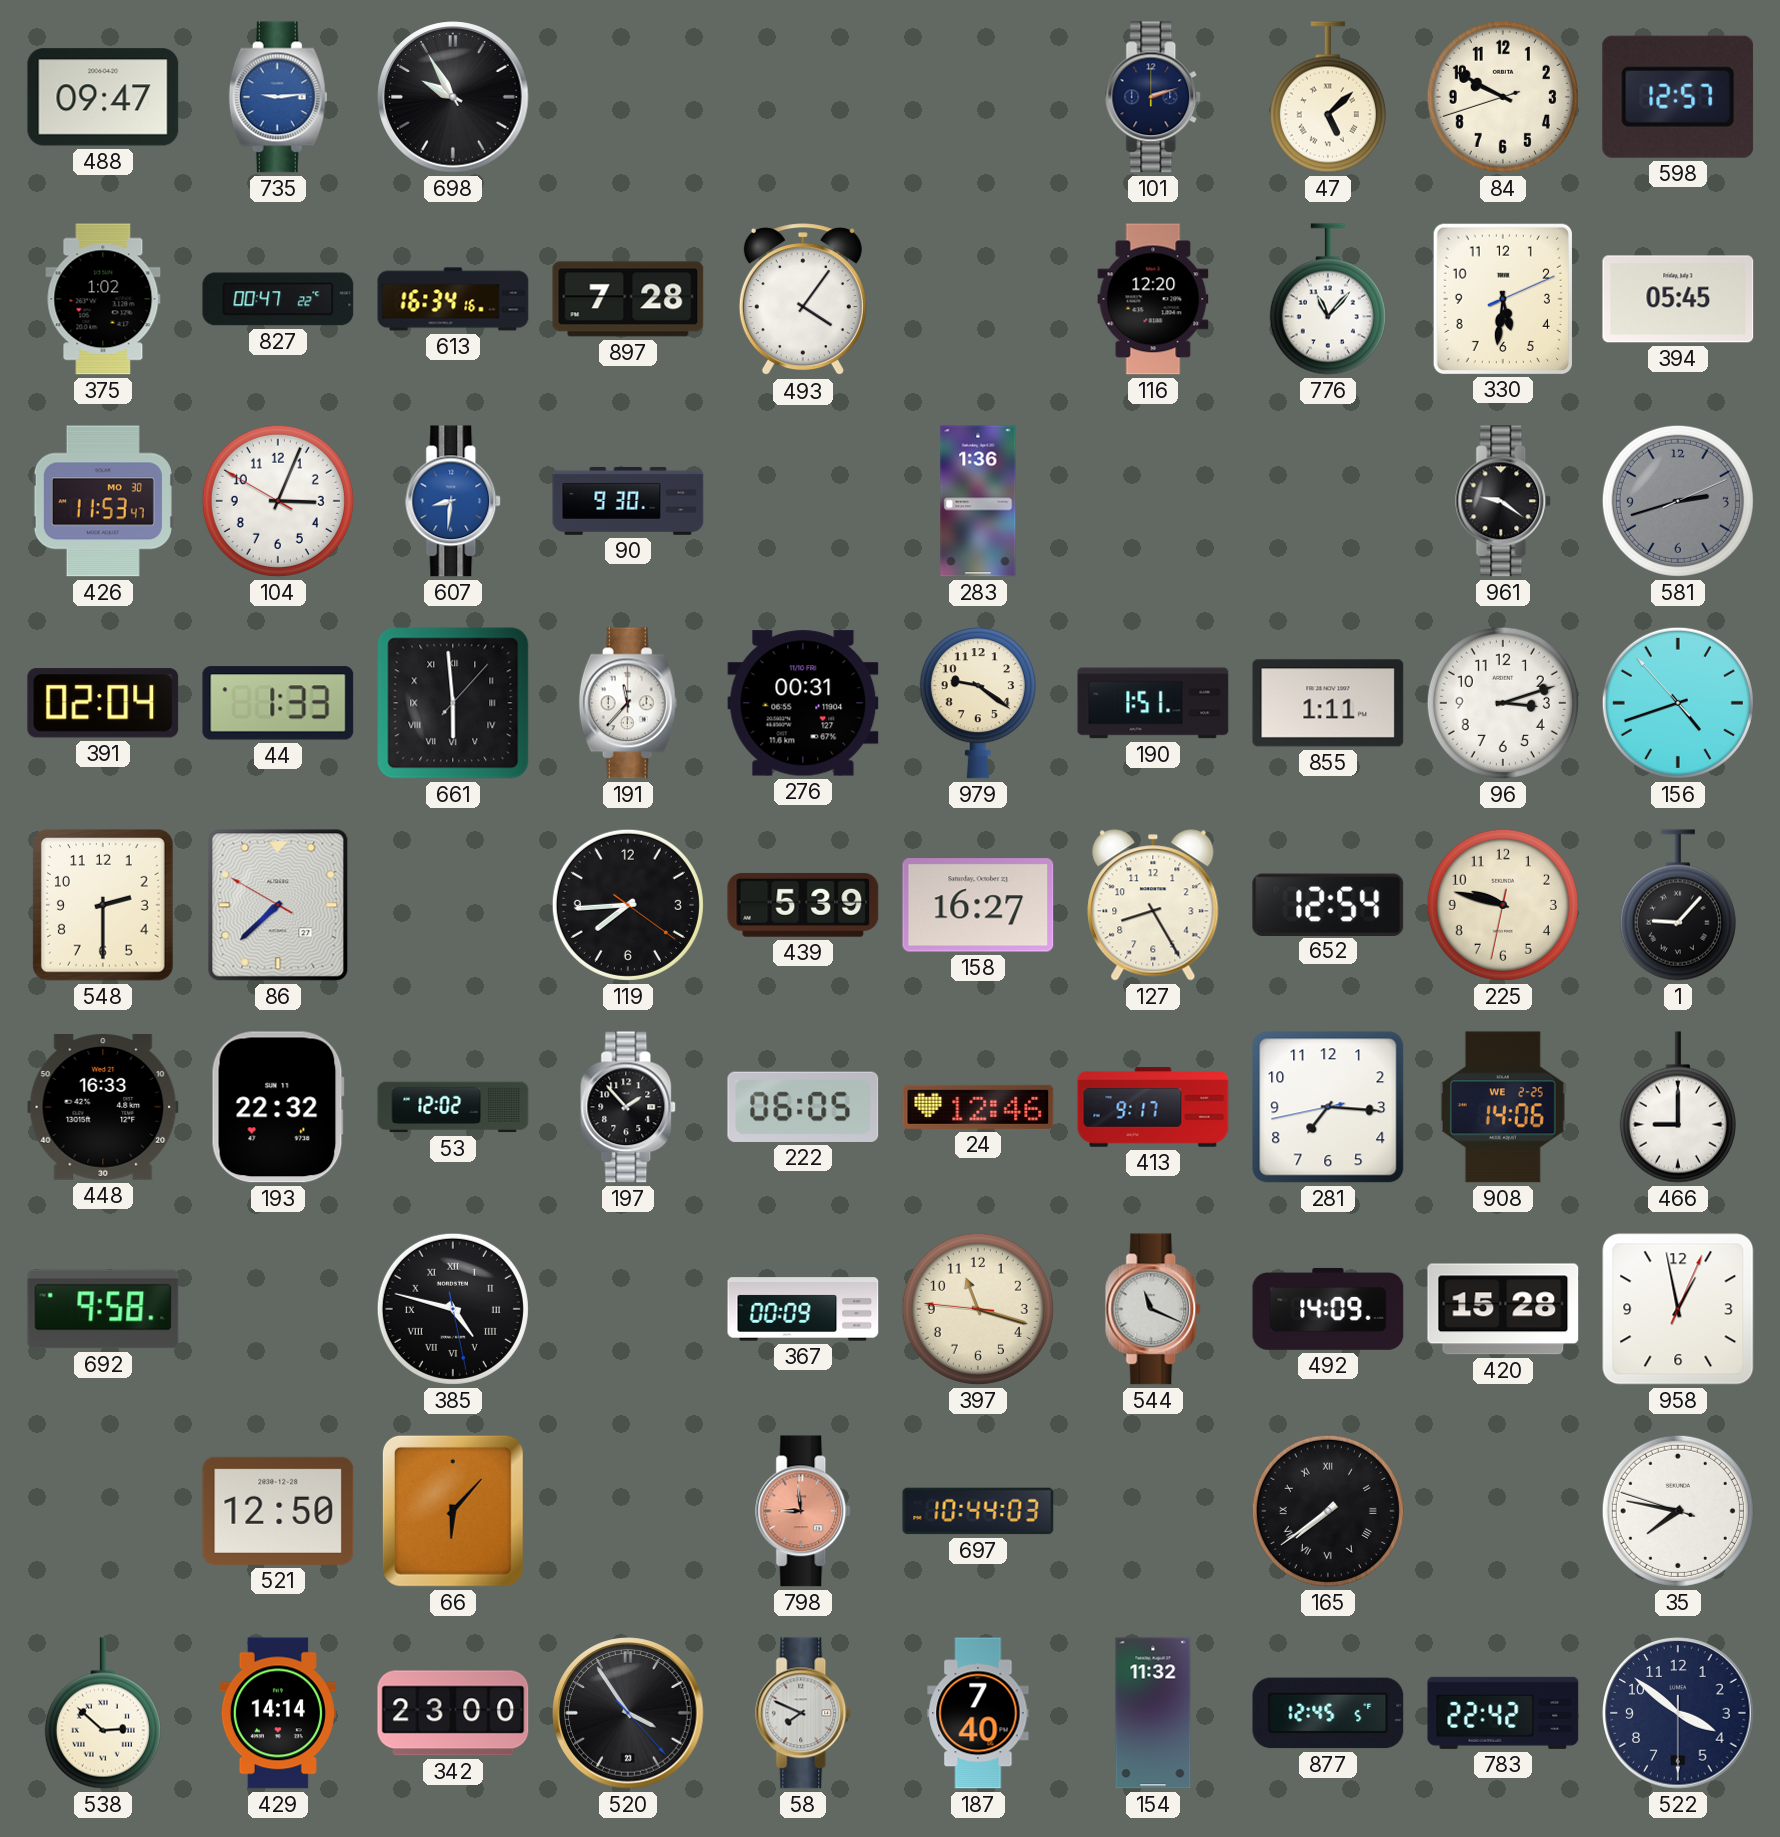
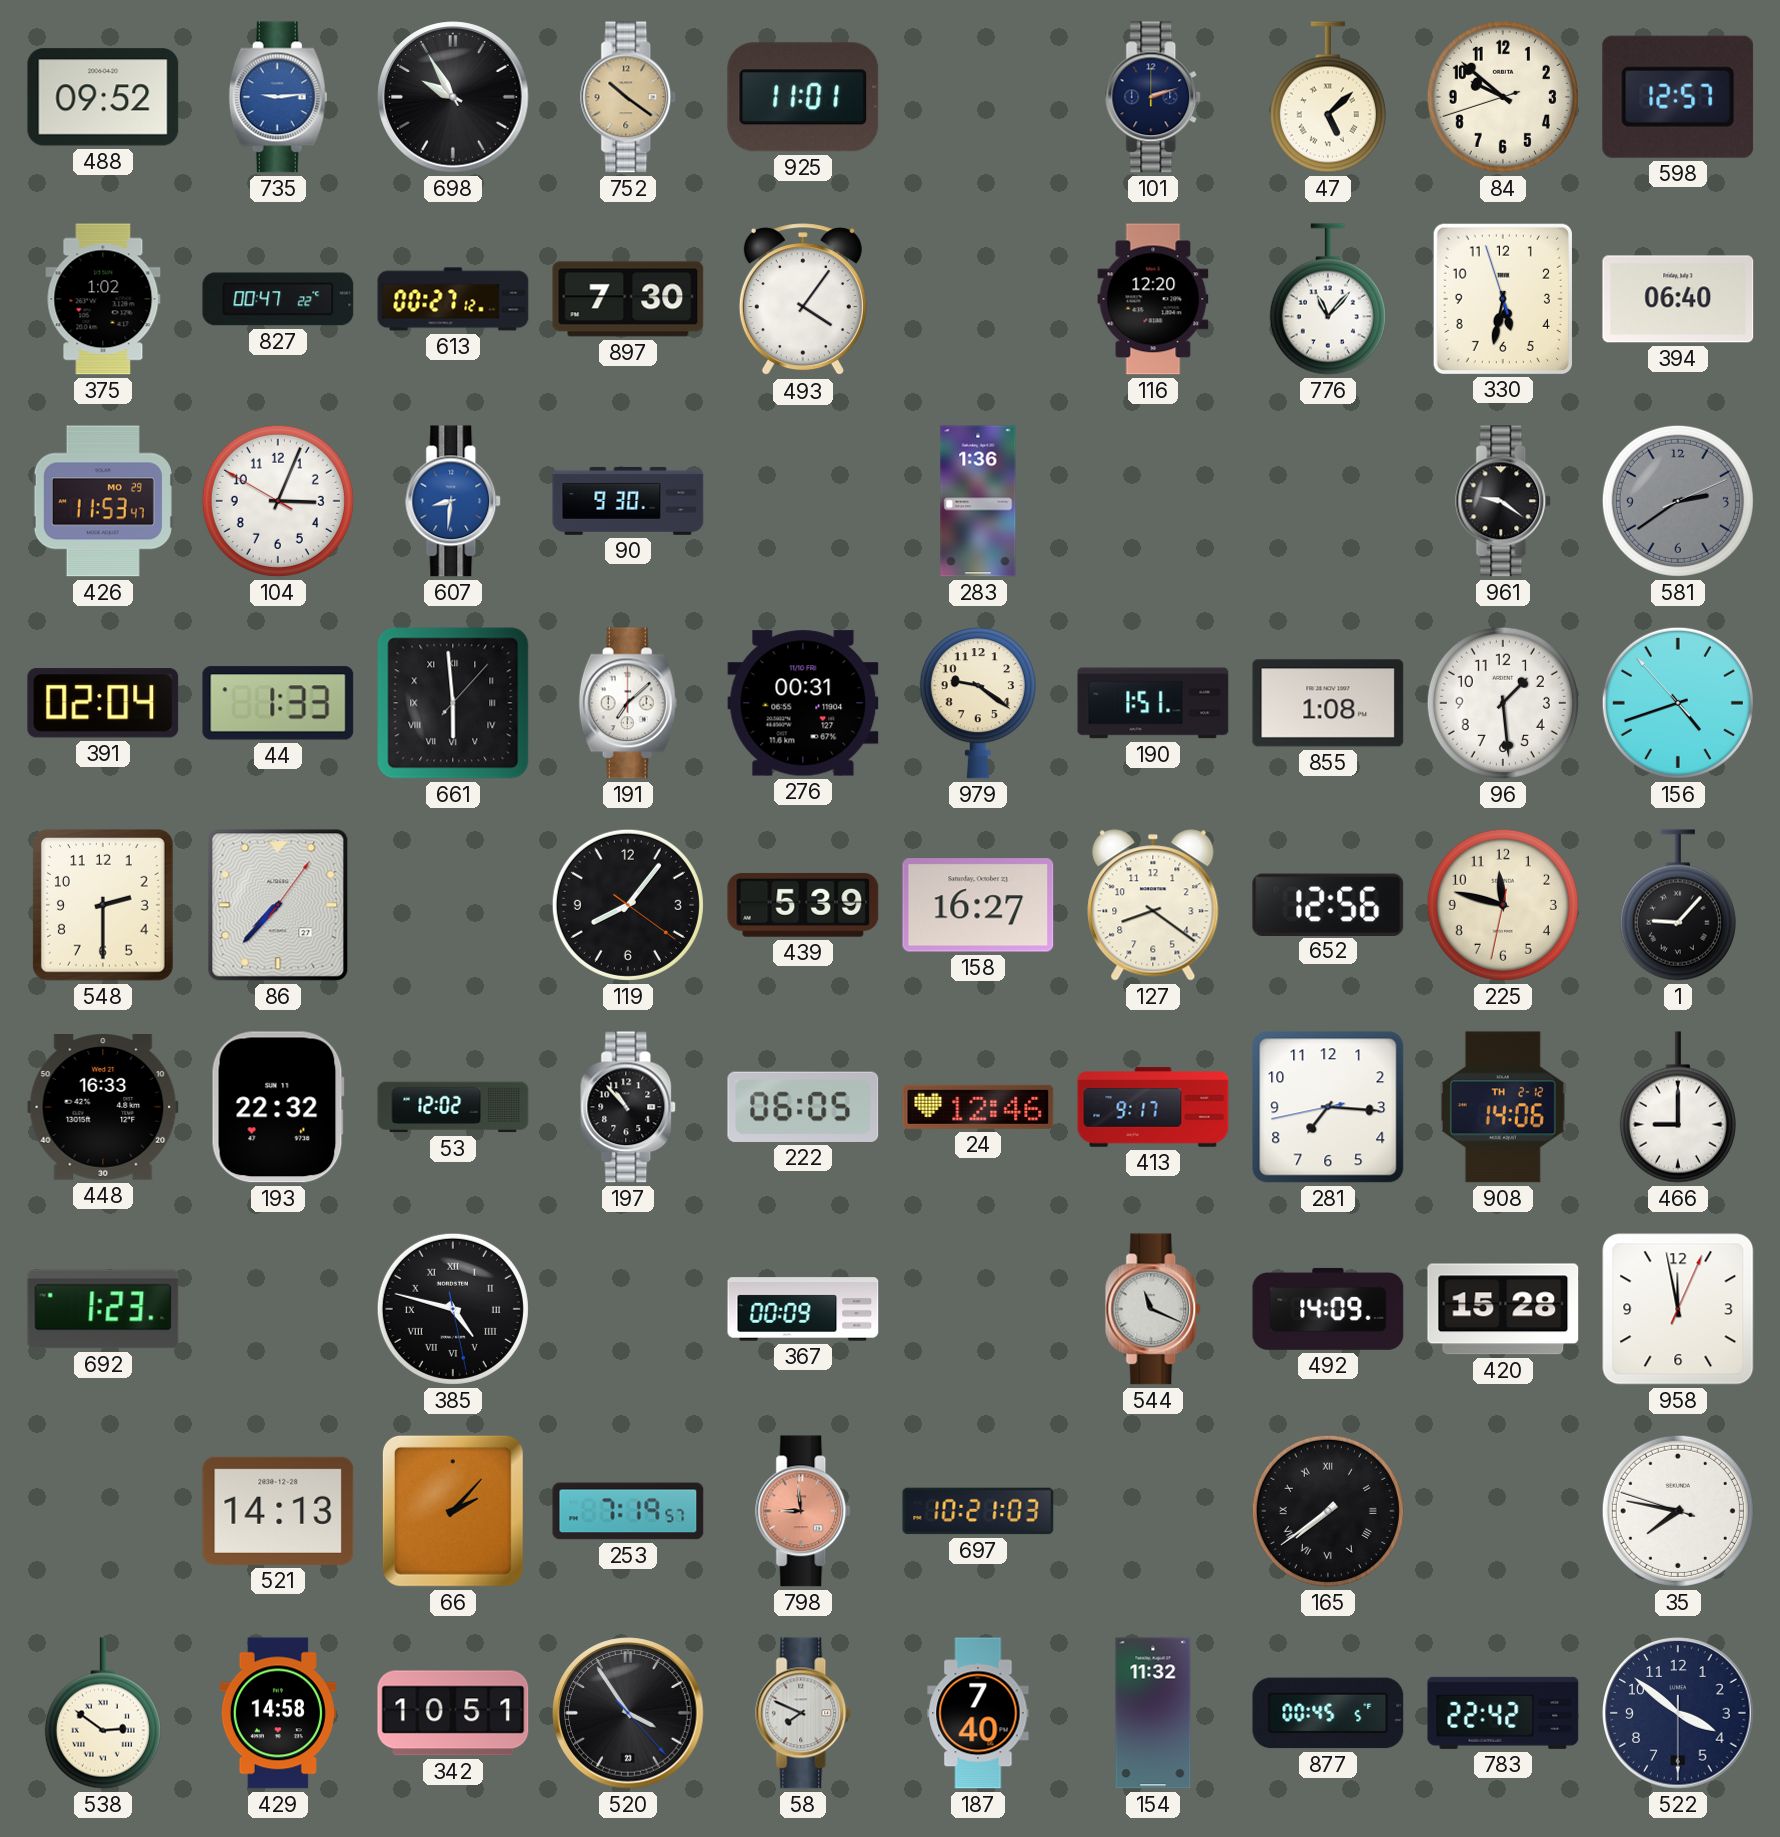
488: 09:47 -> 09:52 (103, 97)
752: none -> 10:21 (629, 97)
925: none -> 11:01 (803, 97)
84: 9:49 -> 9:51 (1503, 97)
613: 16:34 -> 00:27 (453, 299)
897: 7:28 -> 7:30 (628, 299)
330: 5:31:11 -> 5:31:57 (1503, 298)
394: 05:45 -> 06:40 (1678, 299)
426 date: MO 30 -> MO 29 (103, 501)
581: 2:42 -> 2:39 (1678, 501)
191: 11:37 -> 7:08 (628, 703)
855: 1:11 -> 1:08 (1328, 703)
96: 3:12 -> 1:29 (1503, 703)
86: 7:37:50 -> 7:37:06 (278, 905)
119: 7:44 -> 8:06 (628, 905)
127: 8:25 -> 8:21 (1153, 905)
652: 12:54 -> 12:56 (1328, 904)
225: 9:47 -> 11:47 (1503, 905)
197: 1:53 -> 10:53 (629, 1107)
908 date: WE 2-25 -> TH 2-12 (1503, 1107)
692: 9:58 -> 1:23 (103, 1309)
397: 11:17 -> none (978, 1309)
958: 12:58 -> 11:58 (1678, 1309)
521: 12:50 -> 14:13 (278, 1511)
66: 6:07 -> 2:07 (453, 1511)
253: none -> 7:19 (628, 1511)
697: 10:44 -> 10:21 (978, 1511)
538: 2:52 -> 2:51 (103, 1713)
429: 14:14 -> 14:58 (278, 1713)
342: 23:00 -> 10:51 (453, 1713)
877: 12:45 -> 00:45 (1328, 1713)
